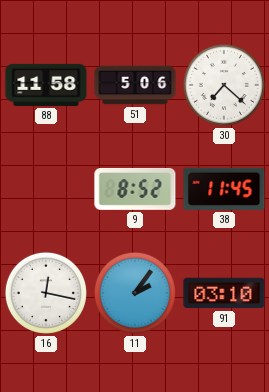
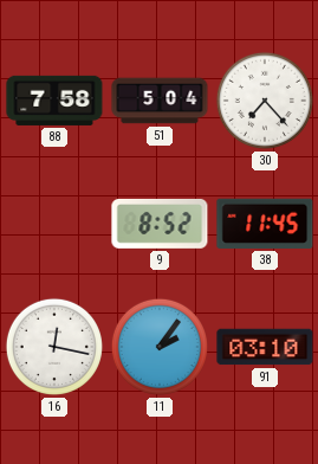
88: 11:58 -> 7:58 (54, 101)
51: 5:06 -> 5:04 (160, 101)
30: 7:22 -> 7:23 (265, 101)
